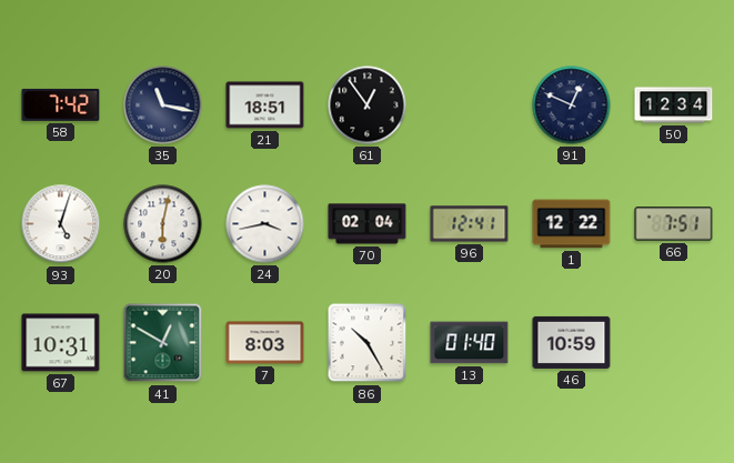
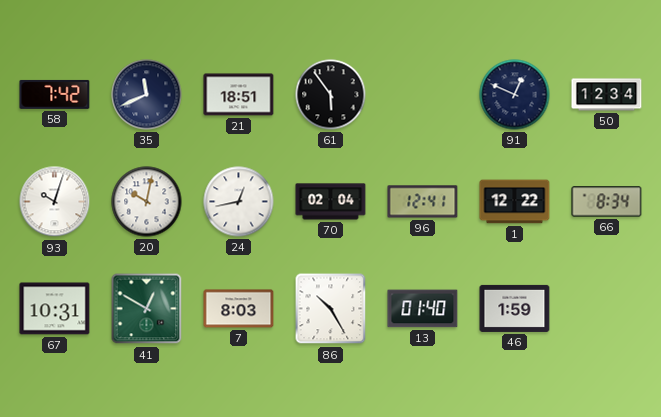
35: 11:17 -> 11:41 (147, 95)
61: 12:54 -> 5:54 (331, 95)
93: 5:03 -> 10:03 (55, 202)
20: 6:02 -> 10:02 (147, 202)
24: 3:43 -> 12:43 (239, 202)
66: 7:51 -> 8:34 (607, 202)
46: 10:59 -> 1:59 (515, 308)
